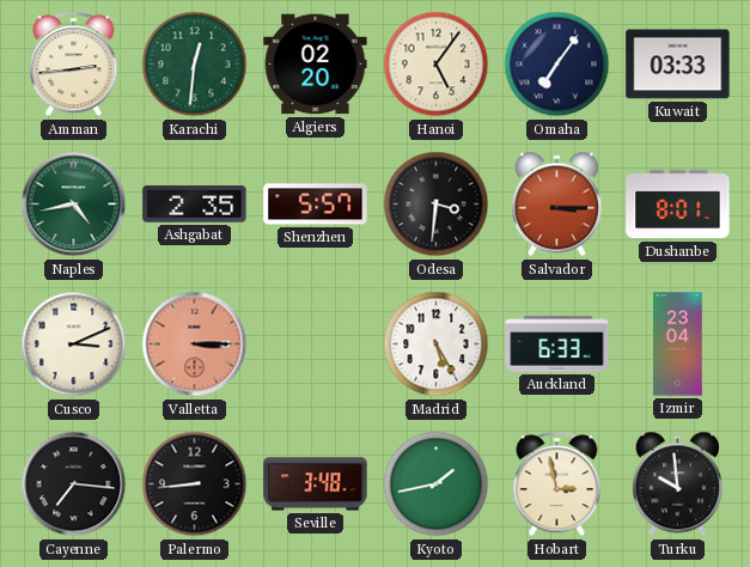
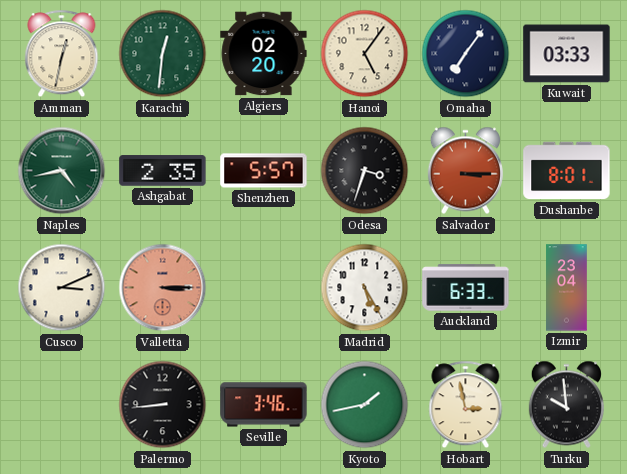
Amman: 2:44 -> 12:32 (62, 54)
Odesa: 3:31 -> 3:33 (365, 171)
Cayenne: 7:16 -> none (74, 484)
Seville: 3:48 -> 3:46 (264, 405)
